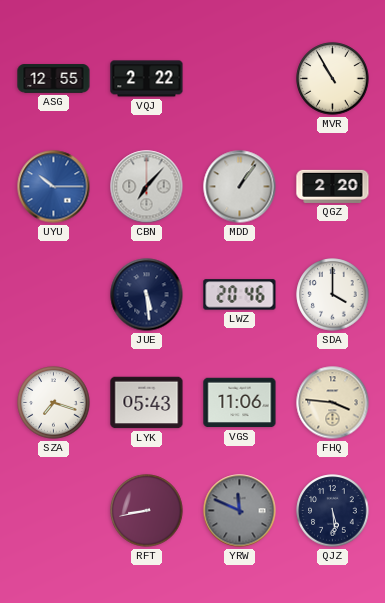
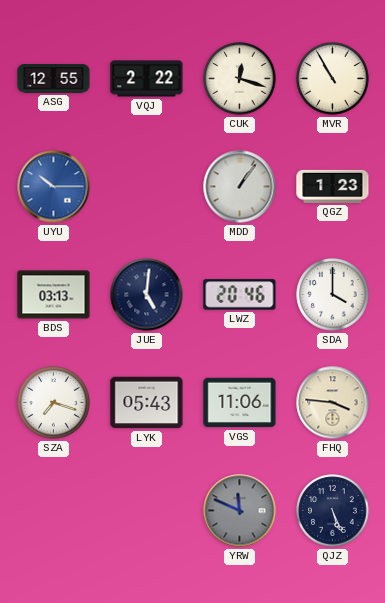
CUK: none -> 12:18 (240, 79)
CBN: 7:07 -> none (147, 187)
QGZ: 2:20 -> 1:23 (333, 186)
BDS: none -> 03:13 (54, 295)
JUE: 5:29 -> 5:01 (147, 295)
RFT: 8:43 -> none (147, 511)
QJZ: 5:29 -> 5:26 (333, 511)
